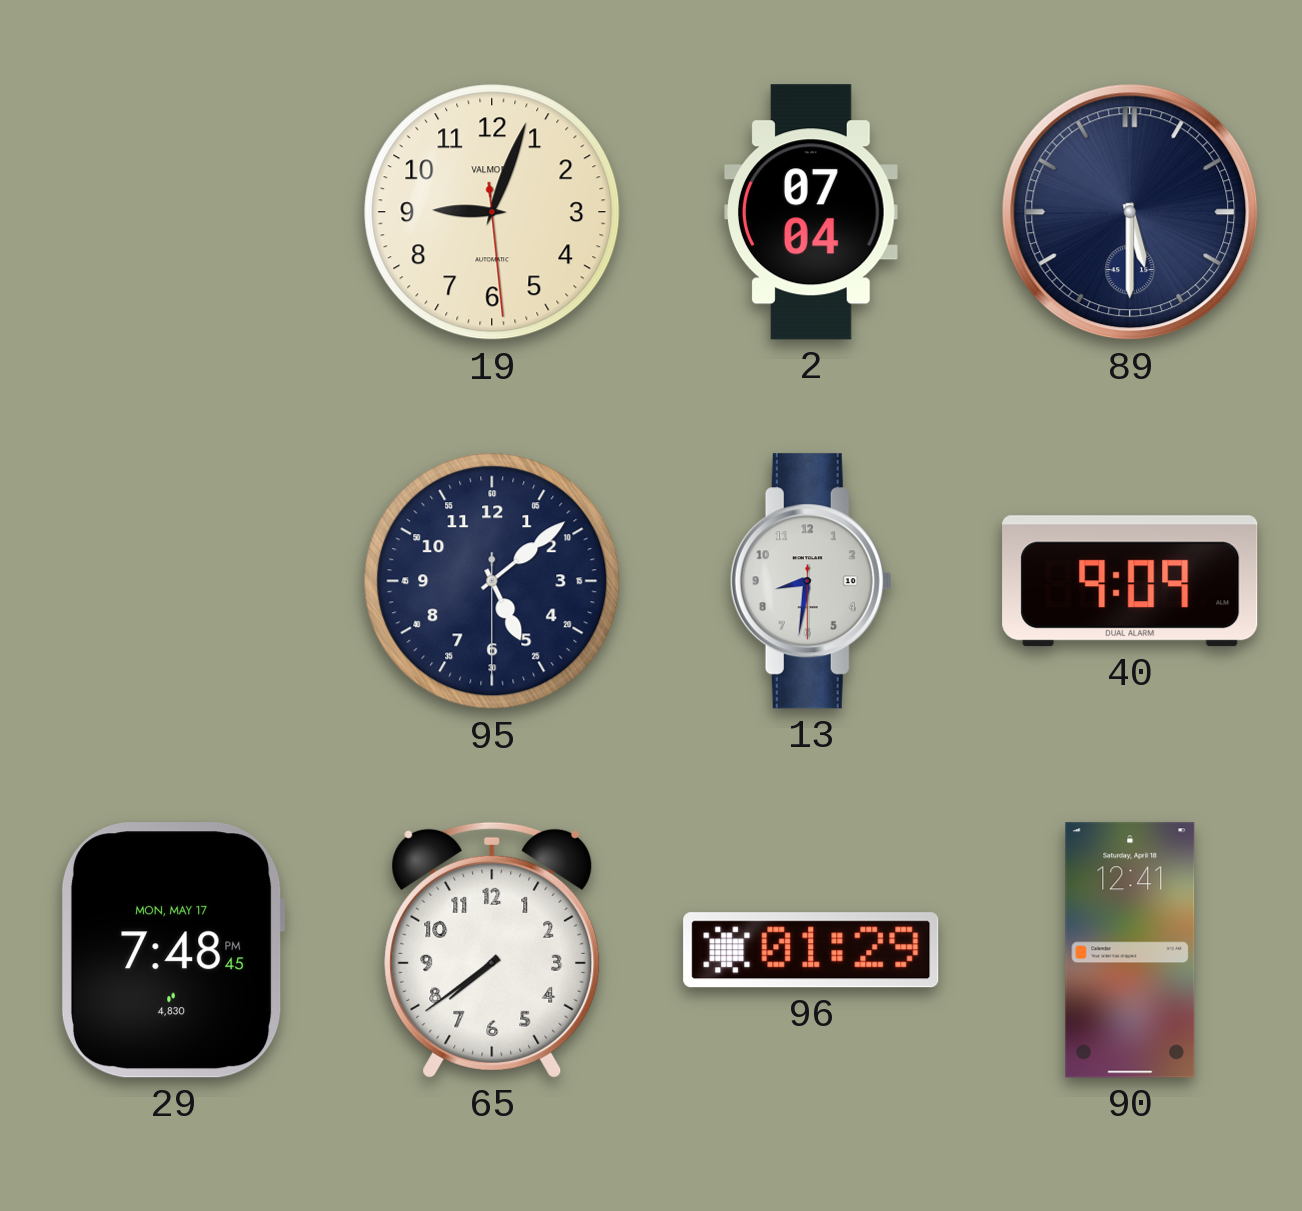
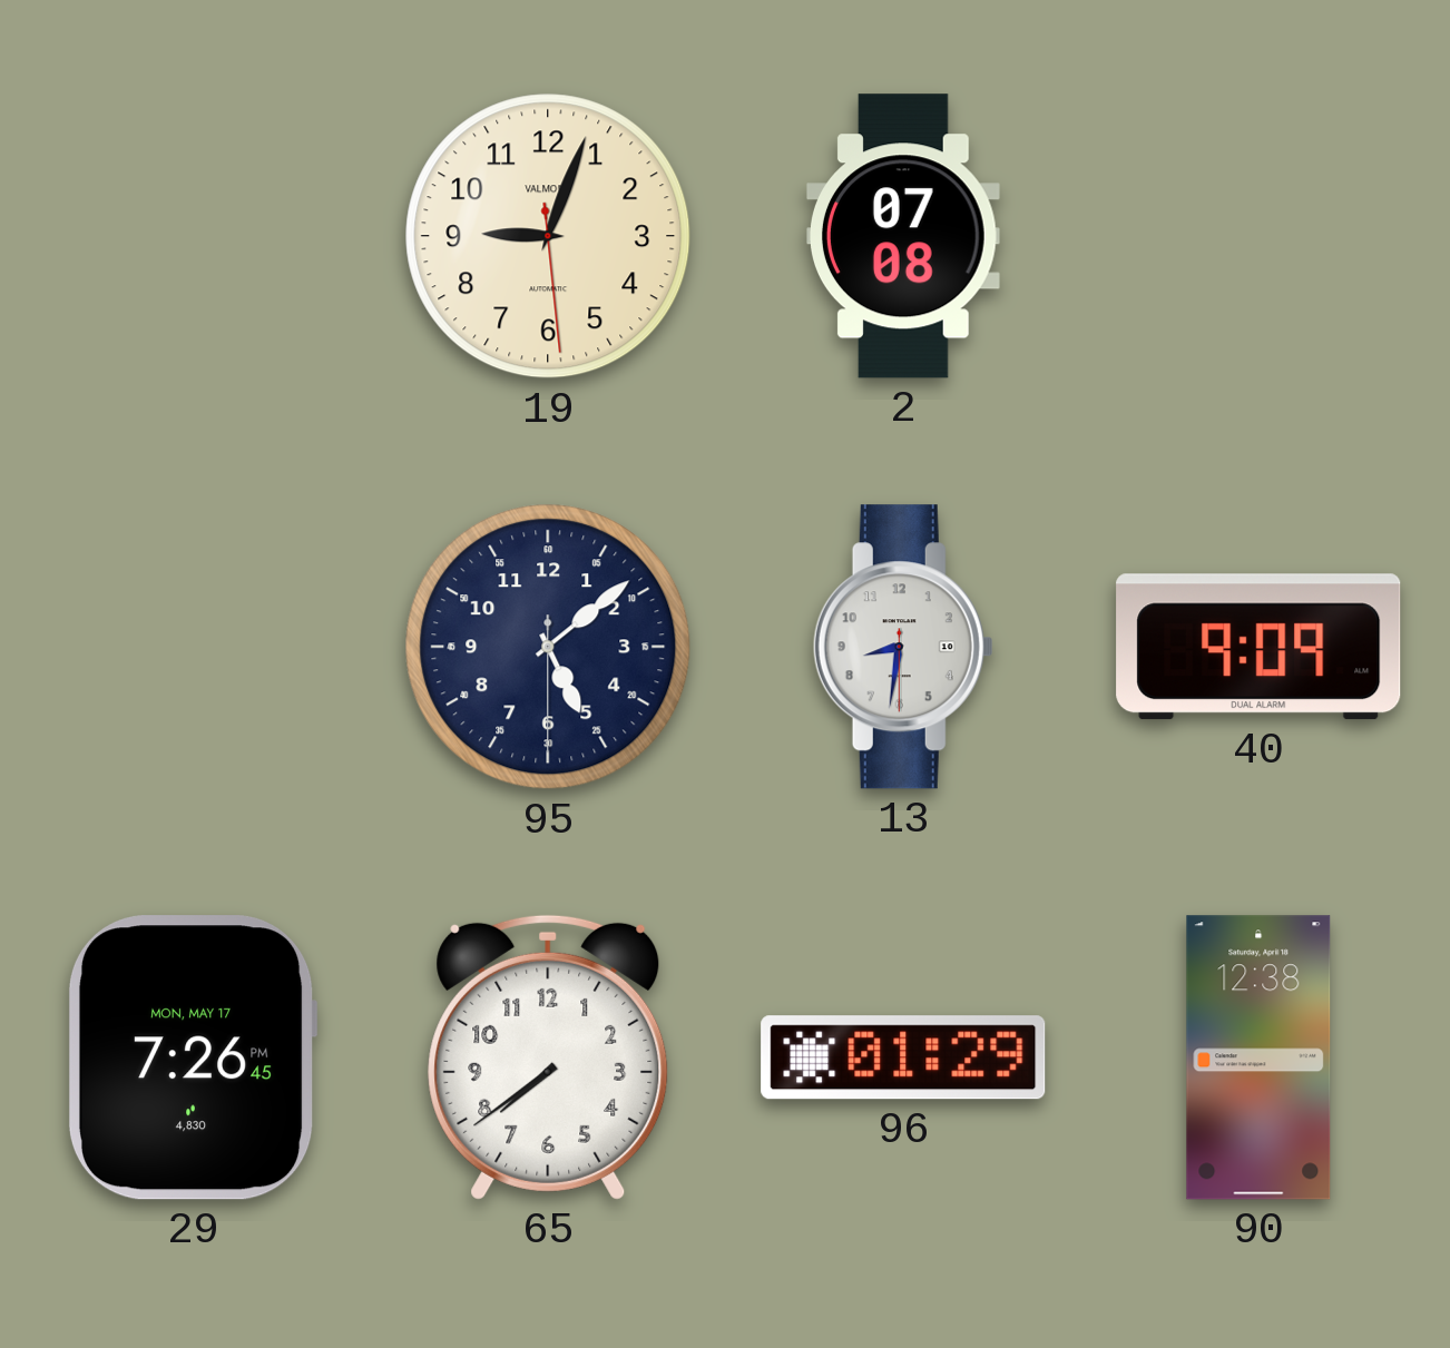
2: 07:04 -> 07:08 (903, 236)
89: 5:30 -> none (1130, 212)
29: 7:48 -> 7:26 (193, 1057)
90: 12:41 -> 12:38 (1258, 1057)
